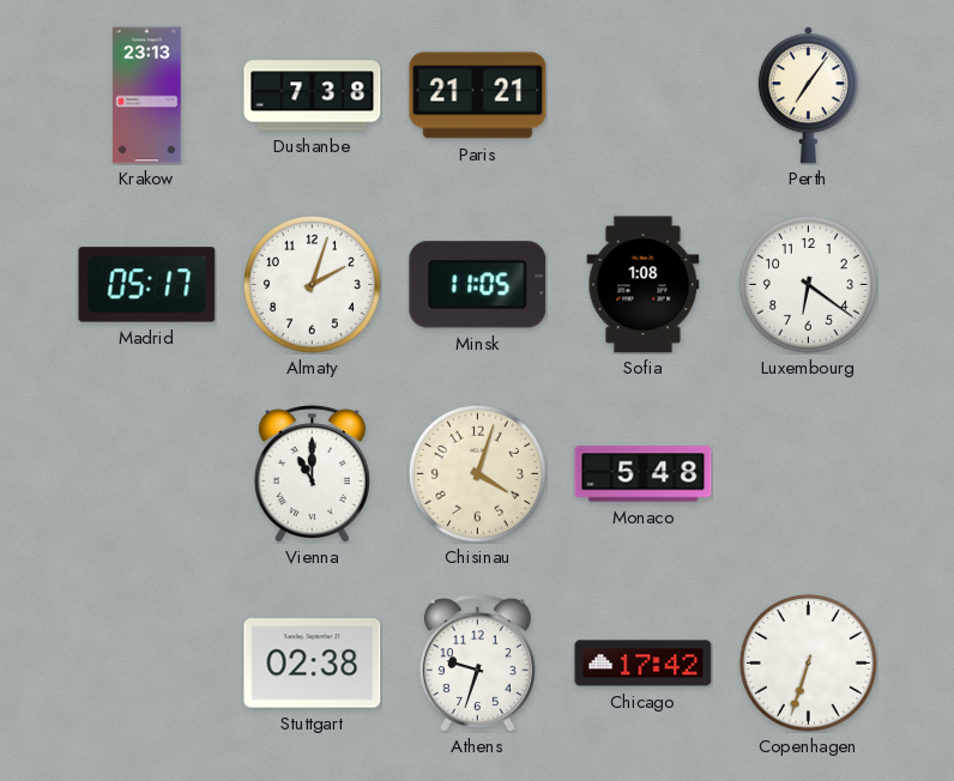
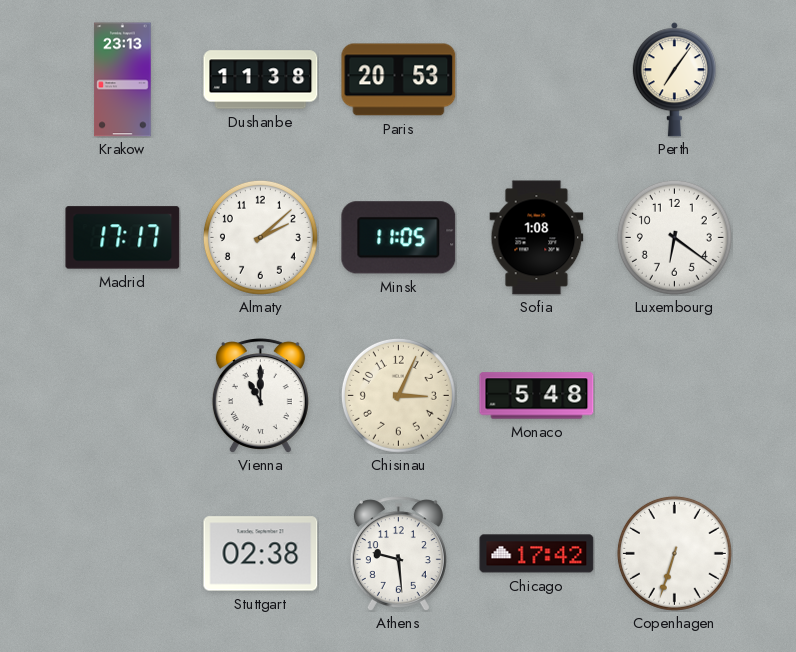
Dushanbe: 7:38 -> 11:38 (261, 80)
Paris: 21:21 -> 20:53 (399, 80)
Madrid: 05:17 -> 17:17 (123, 238)
Almaty: 2:03 -> 2:08 (260, 237)
Chisinau: 4:03 -> 3:04 (398, 395)
Athens: 9:33 -> 9:29 (398, 553)
